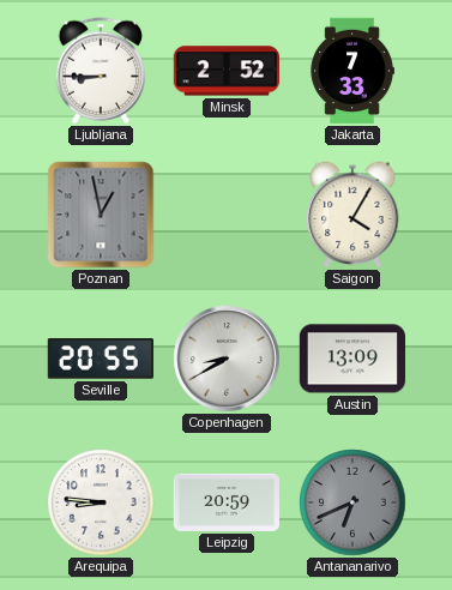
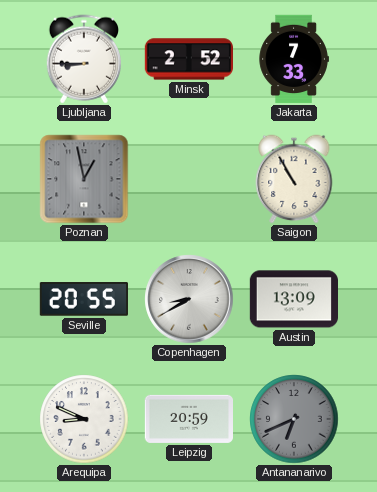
Saigon: 4:05 -> 10:55 (294, 179)
Arequipa: 8:46 -> 8:49 (84, 419)
